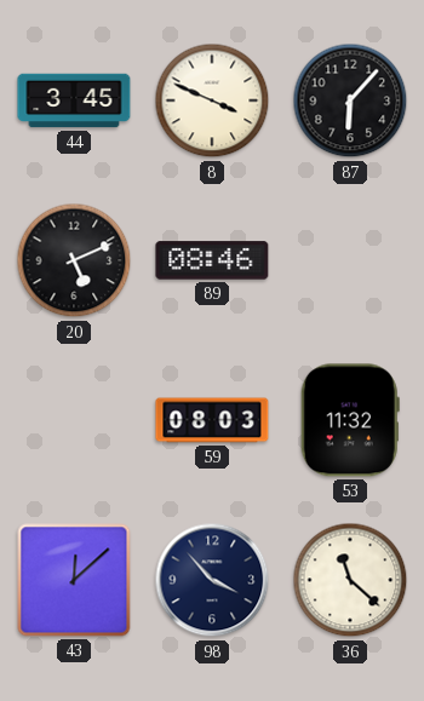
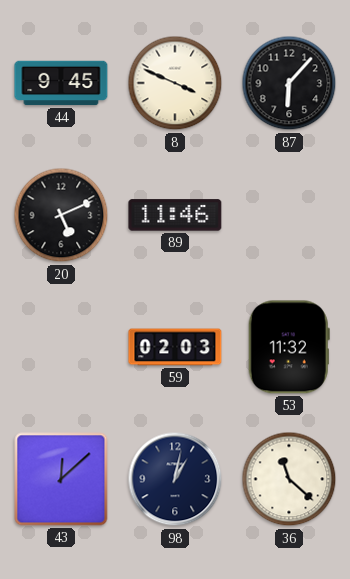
44: 3:45 -> 9:45 (61, 83)
89: 08:46 -> 11:46 (175, 215)
59: 08:03 -> 02:03 (175, 347)
98: 3:53 -> 1:02 (175, 479)
